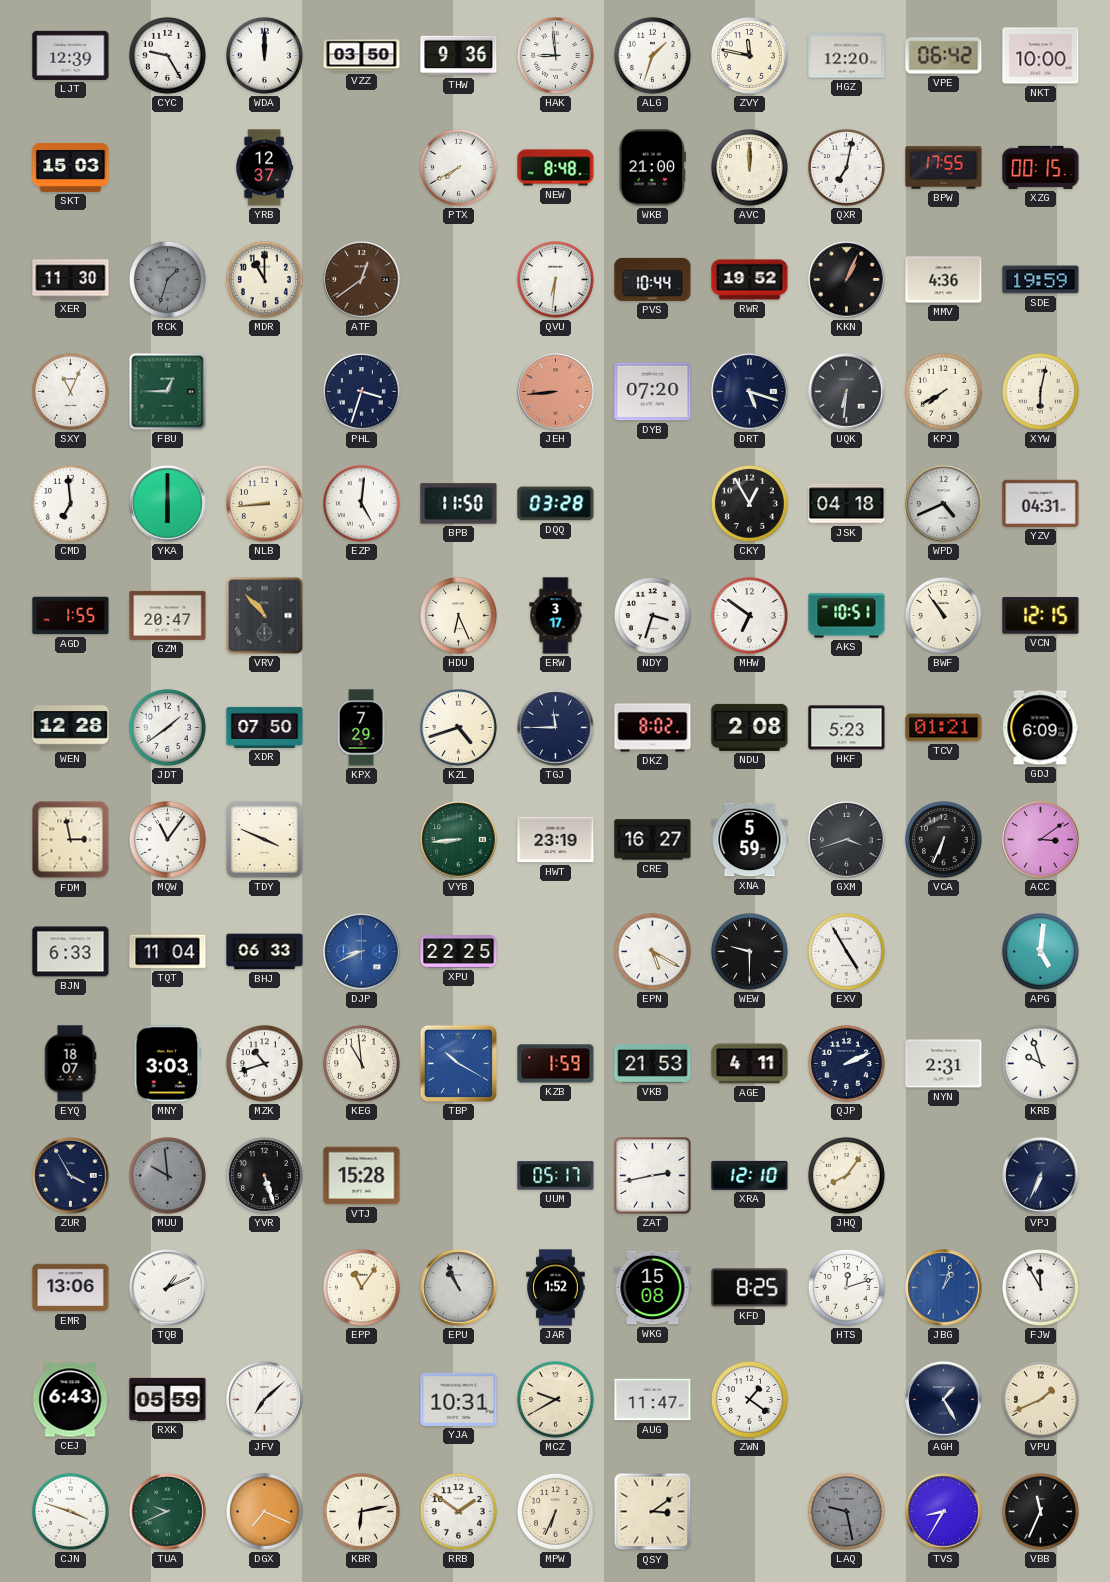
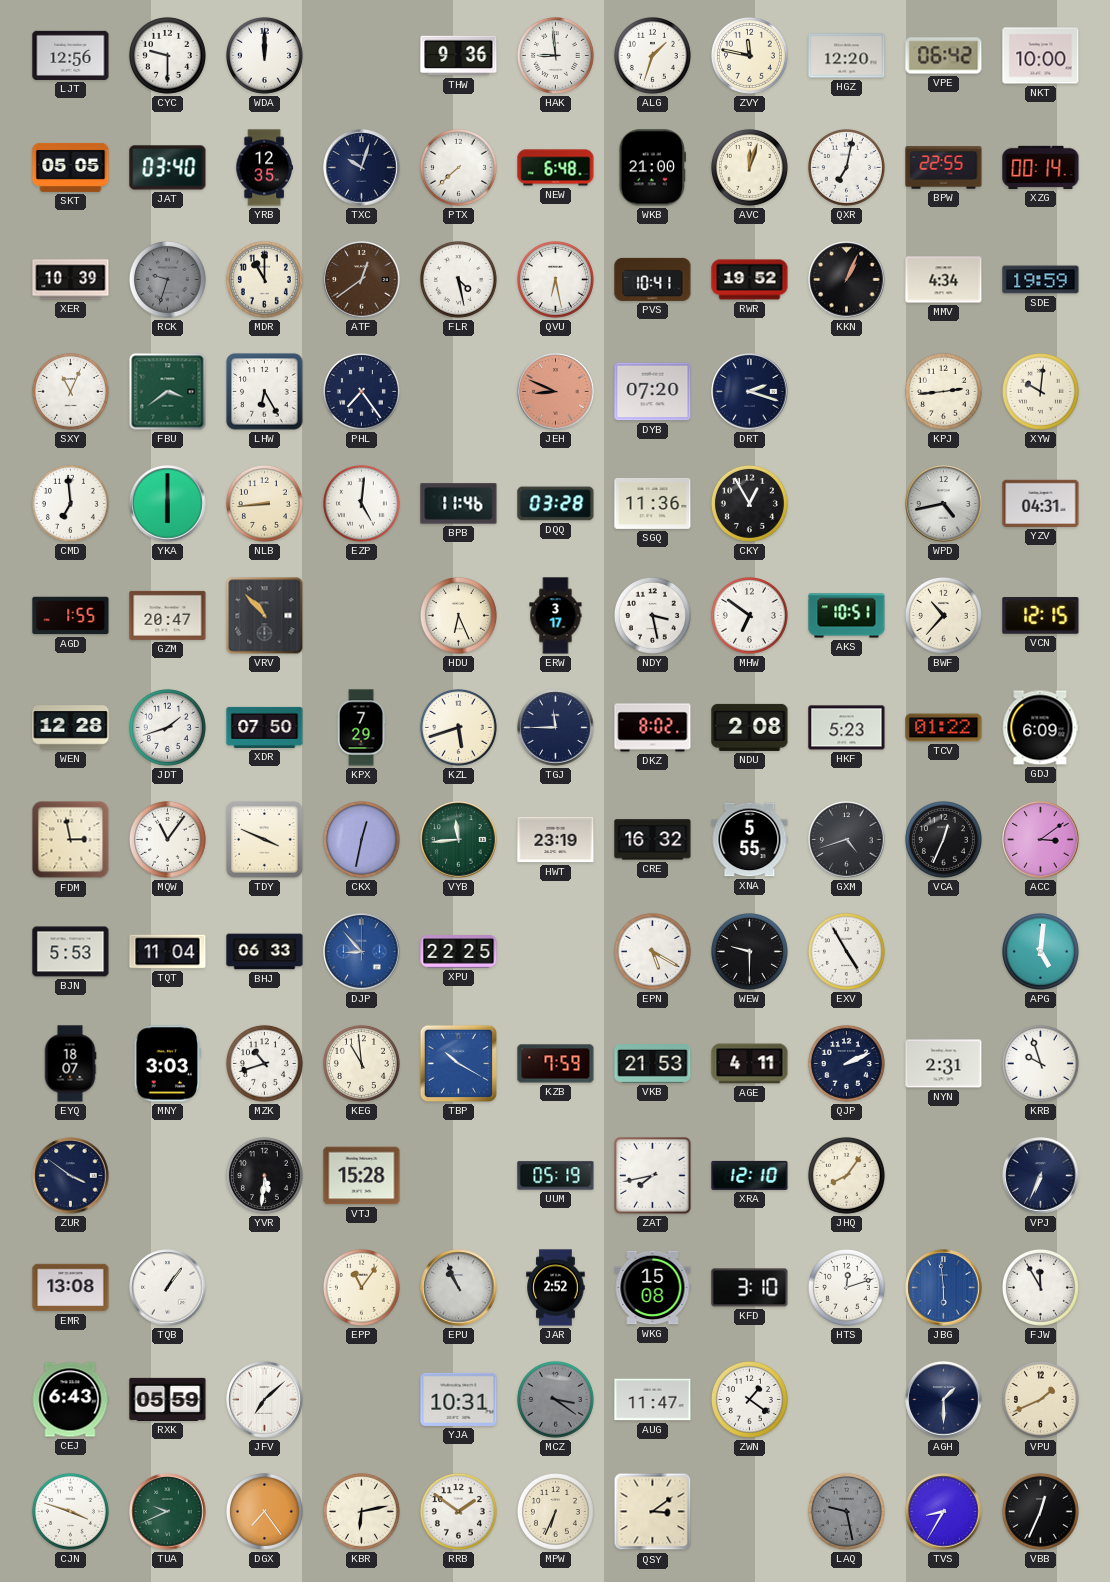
LJT: 12:39 -> 12:56 (71, 55)
CYC: 9:25 -> 9:30 (167, 55)
VZZ: 03:50 -> none (362, 56)
SKT: 15:03 -> 05:05 (71, 167)
JAT: none -> 03:40 (168, 168)
YRB: 12:37 -> 12:35 (264, 168)
TXC: none -> 10:03 (362, 168)
PTX: 7:40 -> 7:38 (458, 167)
NEW: 8:48 -> 6:48 (556, 168)
AVC: 12:00 -> 12:03 (749, 167)
BPW: 17:55 -> 22:55 (944, 168)
XZG: 00:15 -> 00:14 (1041, 167)
XER: 11:30 -> 10:39 (71, 280)
RCK: 1:33 -> 9:33 (167, 279)
FLR: none -> 4:28 (458, 279)
QVU: 6:31 -> 6:28 (555, 279)
PVS: 10:44 -> 10:41 (653, 279)
MMV: 4:36 -> 4:34 (944, 280)
FBU: 12:45 -> 3:39 (168, 392)
LHW: none -> 6:25 (265, 392)
PHL: 3:33 -> 7:24 (361, 391)
JEH: 8:44 -> 8:49 (556, 392)
DRT: 5:18 -> 2:18 (750, 392)
UQK: 6:31 -> none (847, 392)
KPJ: 7:40 -> 2:44 (943, 391)
XYW: 6:02 -> 10:01 (1040, 391)
BPB: 11:50 -> 11:46 (459, 504)
SGQ: none -> 11:36 (653, 503)
JSK: 04:18 -> none (847, 504)
WPD: 4:41 -> 4:43 (944, 504)
NDY: 3:33 -> 3:28 (652, 615)
BWF: 10:54 -> 10:37 (943, 615)
JDT: 1:39 -> 1:42 (167, 727)
KZL: 4:42 -> 5:42 (458, 727)
TCV: 01:21 -> 01:22 (944, 728)
CKX: none -> 12:32 (361, 839)
VYB: 8:44 -> 11:44 (459, 840)
CRE: 16:27 -> 16:32 (653, 840)
XNA: 5:59 -> 5:55 (750, 840)
GXM: 3:42 -> 4:42 (847, 840)
VCA: 6:34 -> 12:34 (943, 839)
BJN: 6:33 -> 5:53 (71, 952)
DJP: 8:41 -> 8:53 (362, 952)
KZB: 1:59 -> 7:59 (556, 1064)
ZUR: 3:55 -> 3:51 (71, 1176)
MUU: 9:59 -> none (167, 1175)
YVR: 5:27 -> 5:31 (264, 1175)
UUM: 05:17 -> 05:19 (556, 1176)
ZAT: 2:43 -> 7:43 (653, 1176)
EMR: 13:06 -> 13:08 (71, 1288)
TQB: 1:11 -> 1:06 (168, 1288)
JAR: 1:52 -> 2:52 (556, 1288)
KFD: 8:25 -> 3:10 (750, 1288)
JBG: 1:03 -> 5:59 (944, 1288)
MCZ: 9:40 -> 3:21 (555, 1399)
MCZ dial: cream -> grey (555, 1399)
AGH: 1:25 -> 1:30 (944, 1400)
DGX: 7:19 -> 7:24 (264, 1511)
VBB: 11:34 -> 12:34 (1040, 1511)
